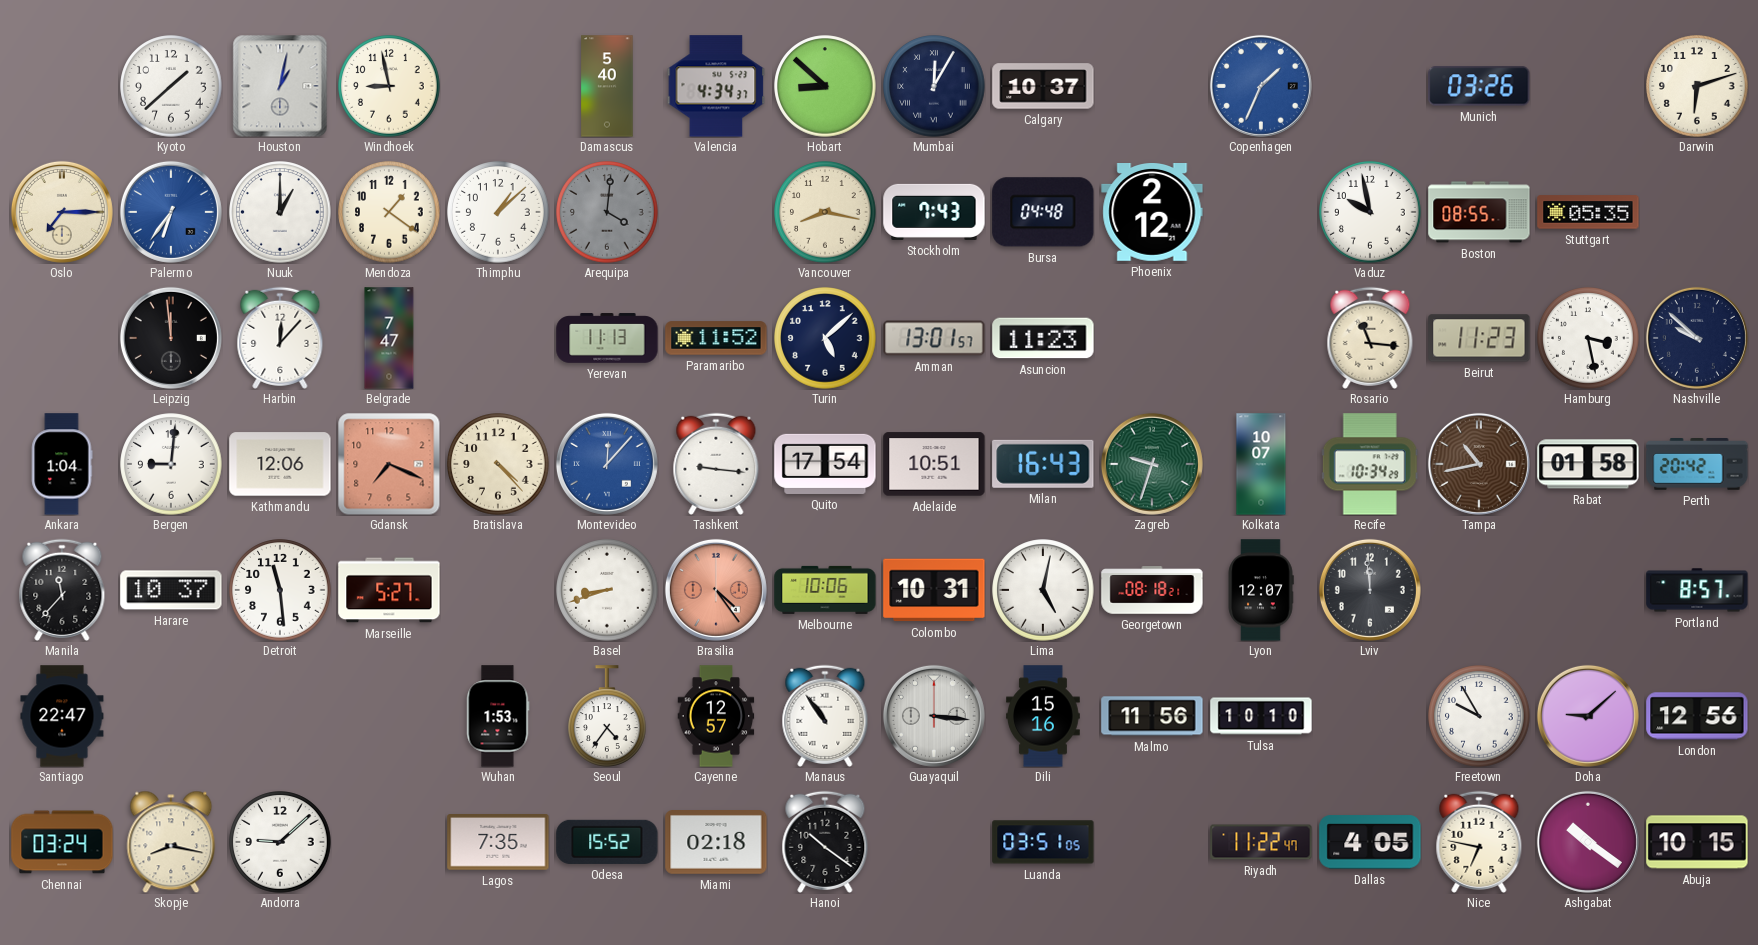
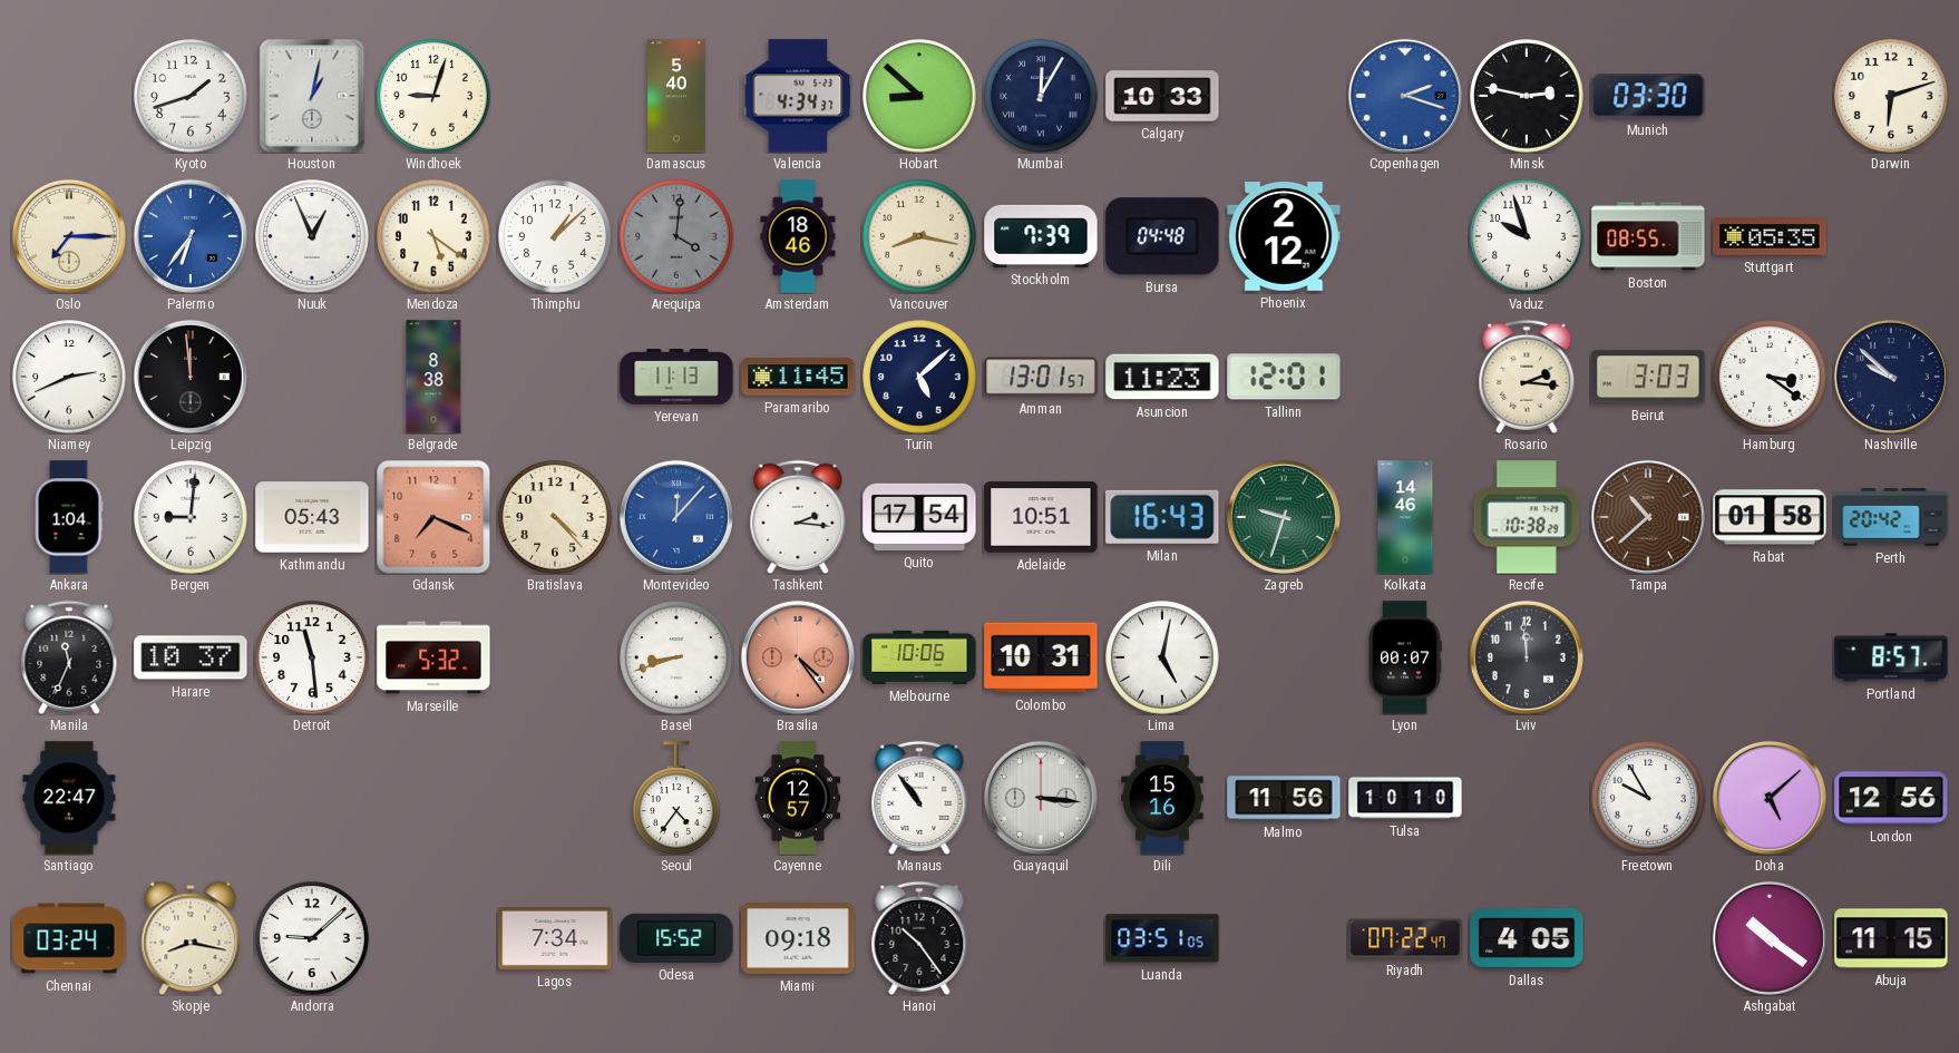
Kyoto: 1:38 -> 1:42 (191, 96)
Windhoek: 8:58 -> 9:03 (433, 96)
Calgary: 10:37 -> 10:33 (1162, 96)
Copenhagen: 1:34 -> 2:18 (1405, 96)
Minsk: none -> 2:47 (1527, 96)
Munich: 03:26 -> 03:30 (1648, 96)
Nuuk: 1:00 -> 12:56 (312, 236)
Mendoza: 1:21 -> 5:21 (433, 236)
Amsterdam: none -> 18:46 (798, 236)
Stockholm: 7:43 -> 7:39 (1041, 236)
Vaduz: 9:58 -> 9:57 (1527, 236)
Niamey: none -> 2:41 (69, 377)
Harbin: 12:07 -> none (280, 338)
Belgrade: 7:47 -> 8:38 (433, 377)
Paramaribo: 11:52 -> 11:45 (798, 377)
Tallinn: none -> 12:01 (1284, 377)
Rosario: 11:16 -> 2:16 (1527, 377)
Beirut: 11:23 -> 3:03 (1648, 377)
Hamburg: 3:28 -> 3:21 (1770, 377)
Kathmandu: 12:06 -> 05:43 (312, 517)
Tashkent: 9:16 -> 2:16 (798, 517)
Kolkata: 10:07 -> 14:46 (1405, 517)
Recife: 10:34 -> 10:38 (1527, 517)
Tampa: 10:43 -> 10:38 (1648, 517)
Manila: 11:37 -> 11:34 (69, 657)
Marseille: 5:27 -> 5:32 (433, 657)
Georgetown: 08:18 -> none (1152, 590)
Lyon: 12:07 -> 00:07 (1405, 657)
Wuhan: 1:53 -> none (498, 716)
Doha: 9:08 -> 5:08 (1770, 798)
Lagos: 7:35 -> 7:34 (555, 939)
Miami: 02:18 -> 09:18 (798, 939)
Hanoi: 10:21 -> 10:24 (919, 938)
Riyadh: 11:22 -> 07:22 (1405, 938)
Nice: 6:47 -> none (1479, 842)
Abuja: 10:15 -> 11:15 (1891, 938)
